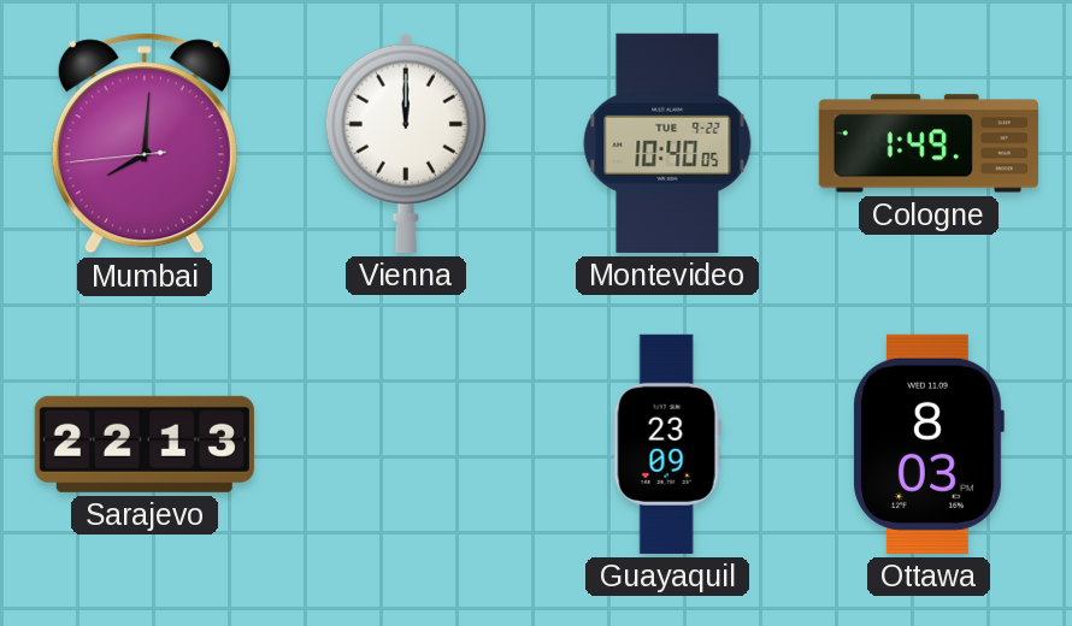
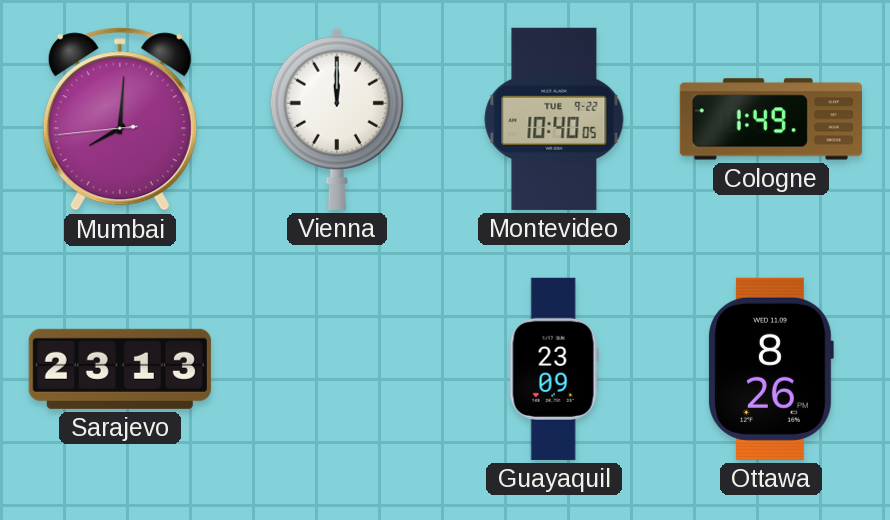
Sarajevo: 22:13 -> 23:13 (120, 369)
Ottawa: 8:03 -> 8:26 (771, 369)
